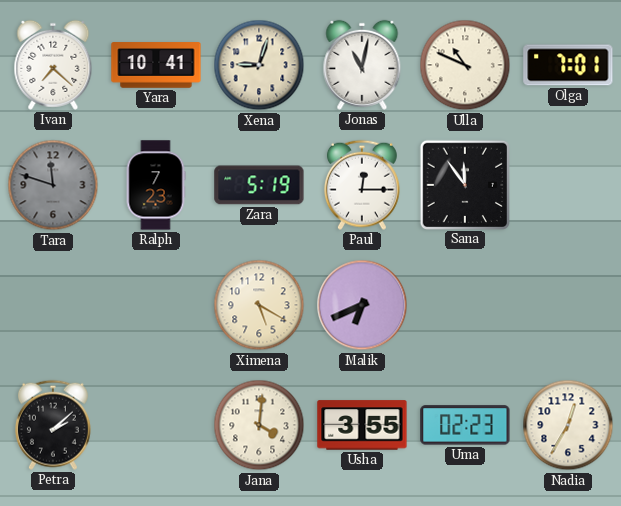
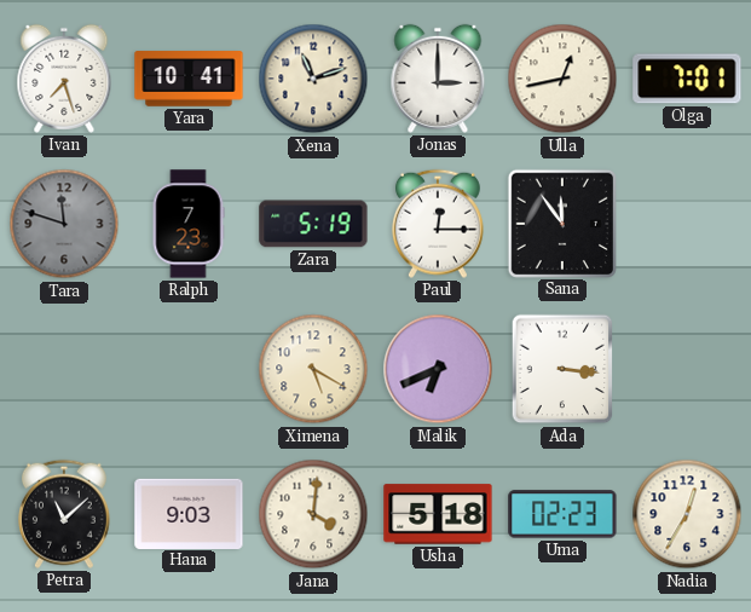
Ivan: 7:22 -> 7:27 (64, 79)
Xena: 9:03 -> 11:12 (313, 79)
Jonas: 11:02 -> 3:00 (438, 79)
Ulla: 10:49 -> 12:43 (562, 79)
Ada: none -> 3:16 (562, 369)
Petra: 2:08 -> 11:08 (64, 514)
Hana: none -> 9:03 (189, 513)
Usha: 3:55 -> 5:18 (438, 514)
